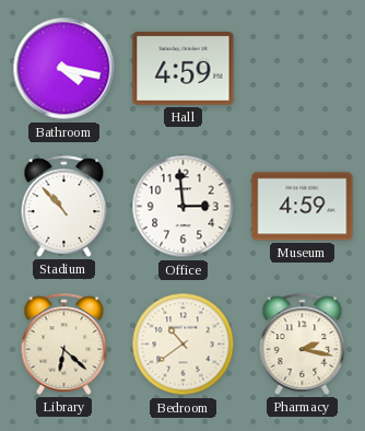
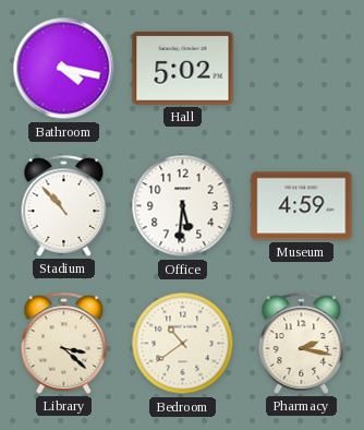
Hall: 4:59 -> 5:02 (183, 68)
Office: 2:59 -> 5:31 (183, 206)
Library: 6:22 -> 3:22 (64, 343)
